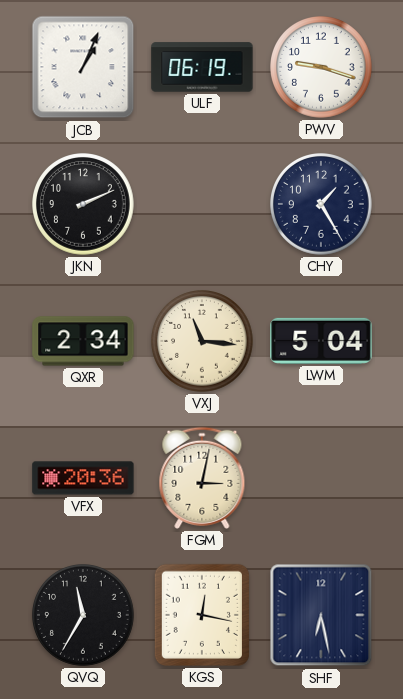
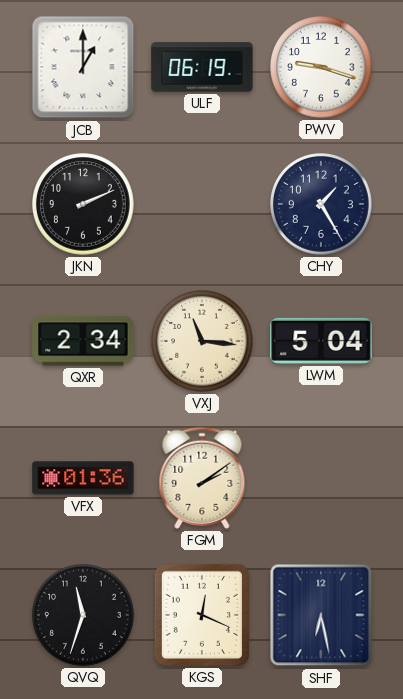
JCB: 1:04 -> 1:00 (83, 67)
VFX: 20:36 -> 01:36 (83, 478)
FGM: 3:02 -> 2:09 (202, 478)
QVQ: 11:35 -> 11:33 (83, 615)
KGS: 12:17 -> 12:19 (202, 615)
